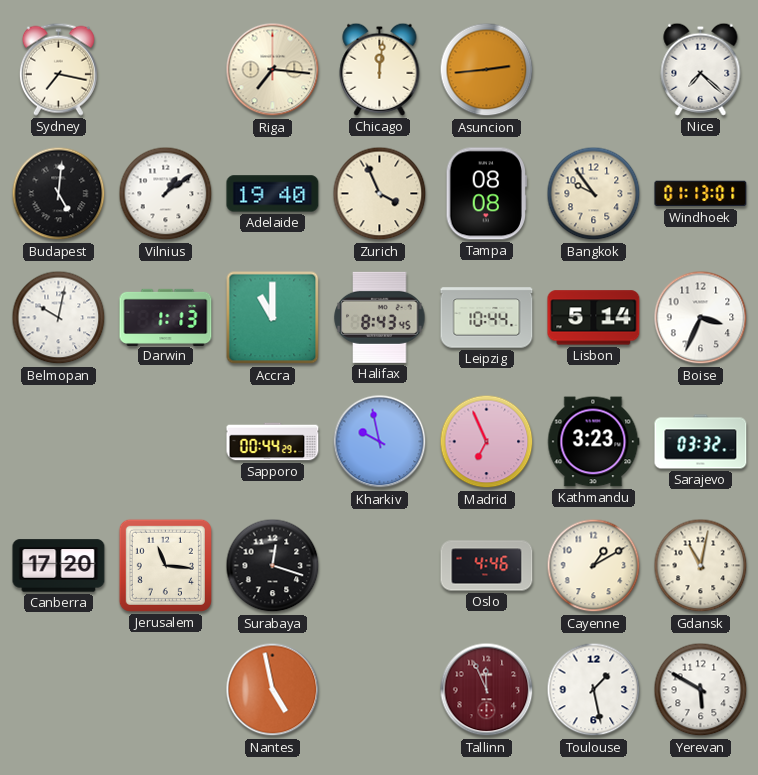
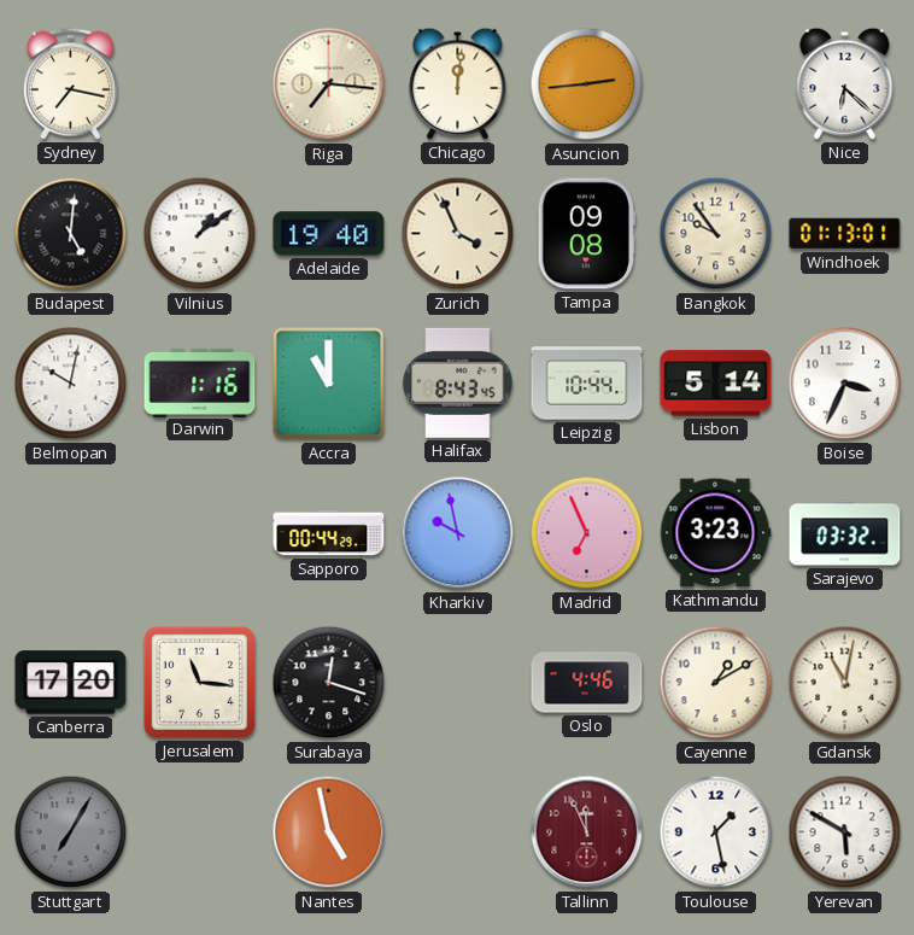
Nice: 7:22 -> 6:22 (845, 83)
Tampa: 08:08 -> 09:08 (586, 234)
Darwin: 1:13 -> 1:16 (200, 382)
Stuttgart: none -> 7:05 (71, 832)
